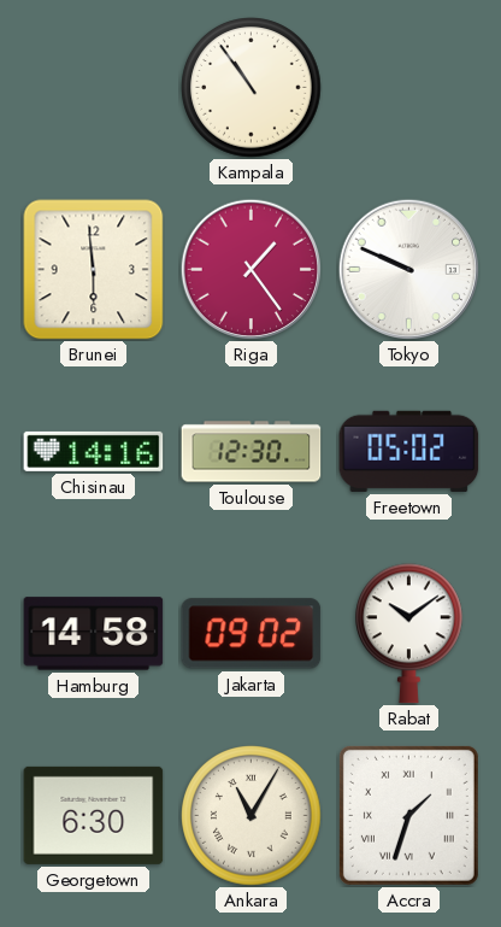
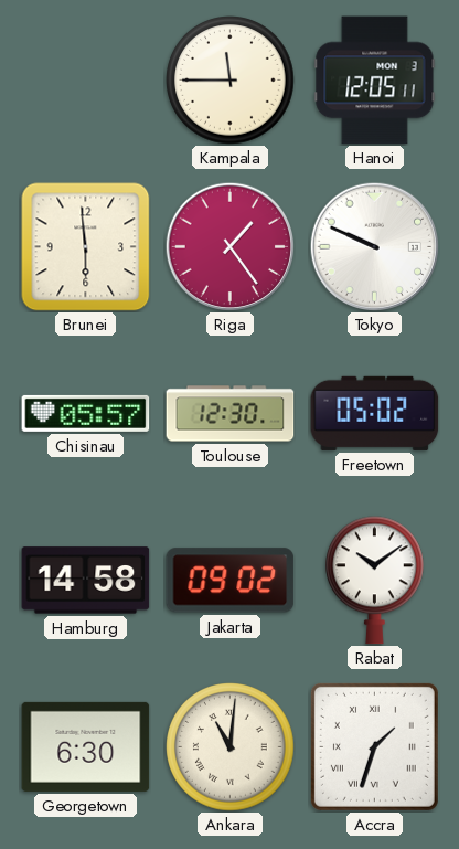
Kampala: 10:54 -> 11:45 (231, 81)
Hanoi: none -> 12:05 (375, 81)
Chisinau: 14:16 -> 05:57 (86, 413)
Ankara: 11:05 -> 11:01 (231, 747)
